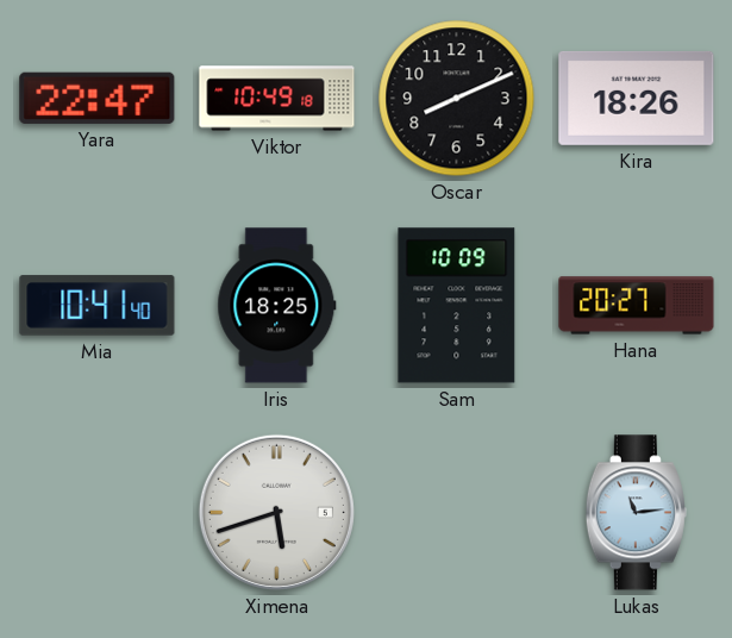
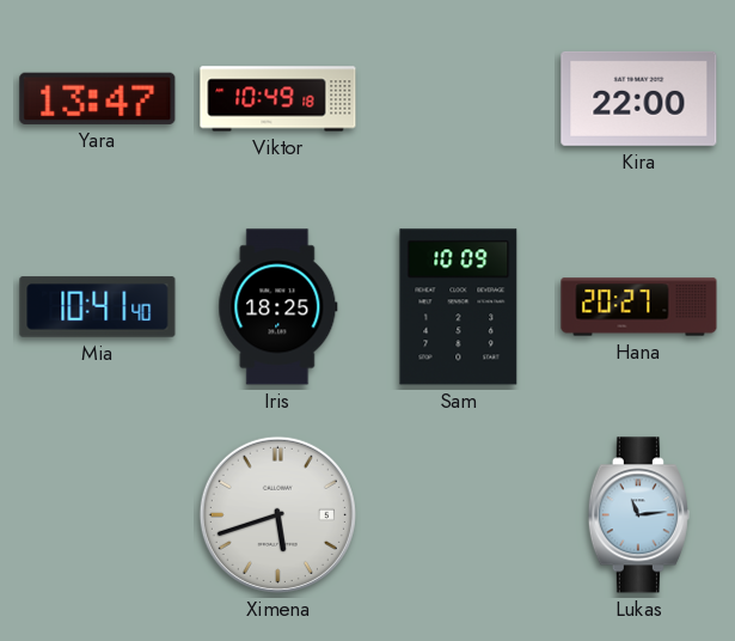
Yara: 22:47 -> 13:47 (98, 98)
Oscar: 8:11 -> none (457, 99)
Kira: 18:26 -> 22:00 (639, 98)
